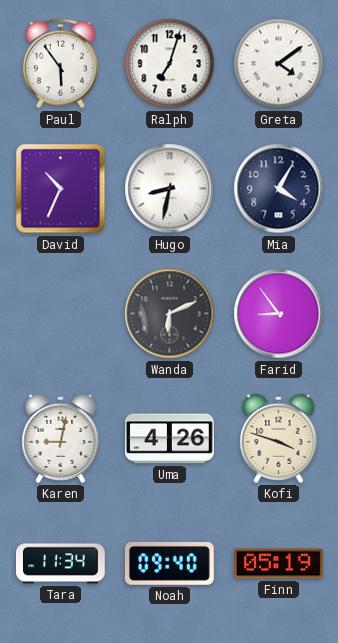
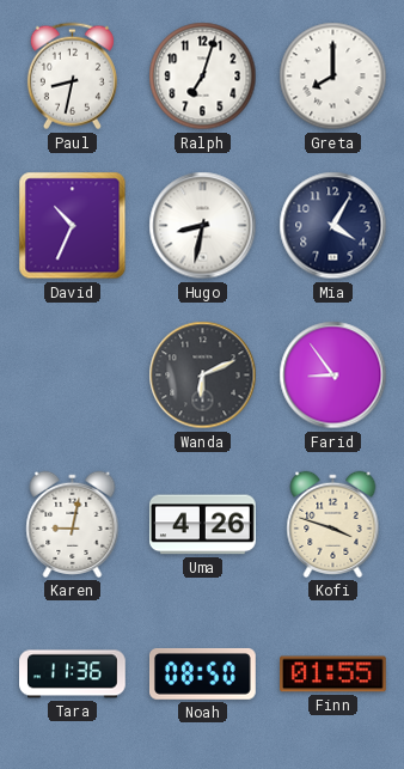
Paul: 5:54 -> 8:32 (72, 77)
Greta: 4:09 -> 8:00 (333, 77)
Tara: 11:34 -> 11:36 (73, 675)
Noah: 09:40 -> 08:50 (203, 675)
Finn: 05:19 -> 01:55 (333, 675)
